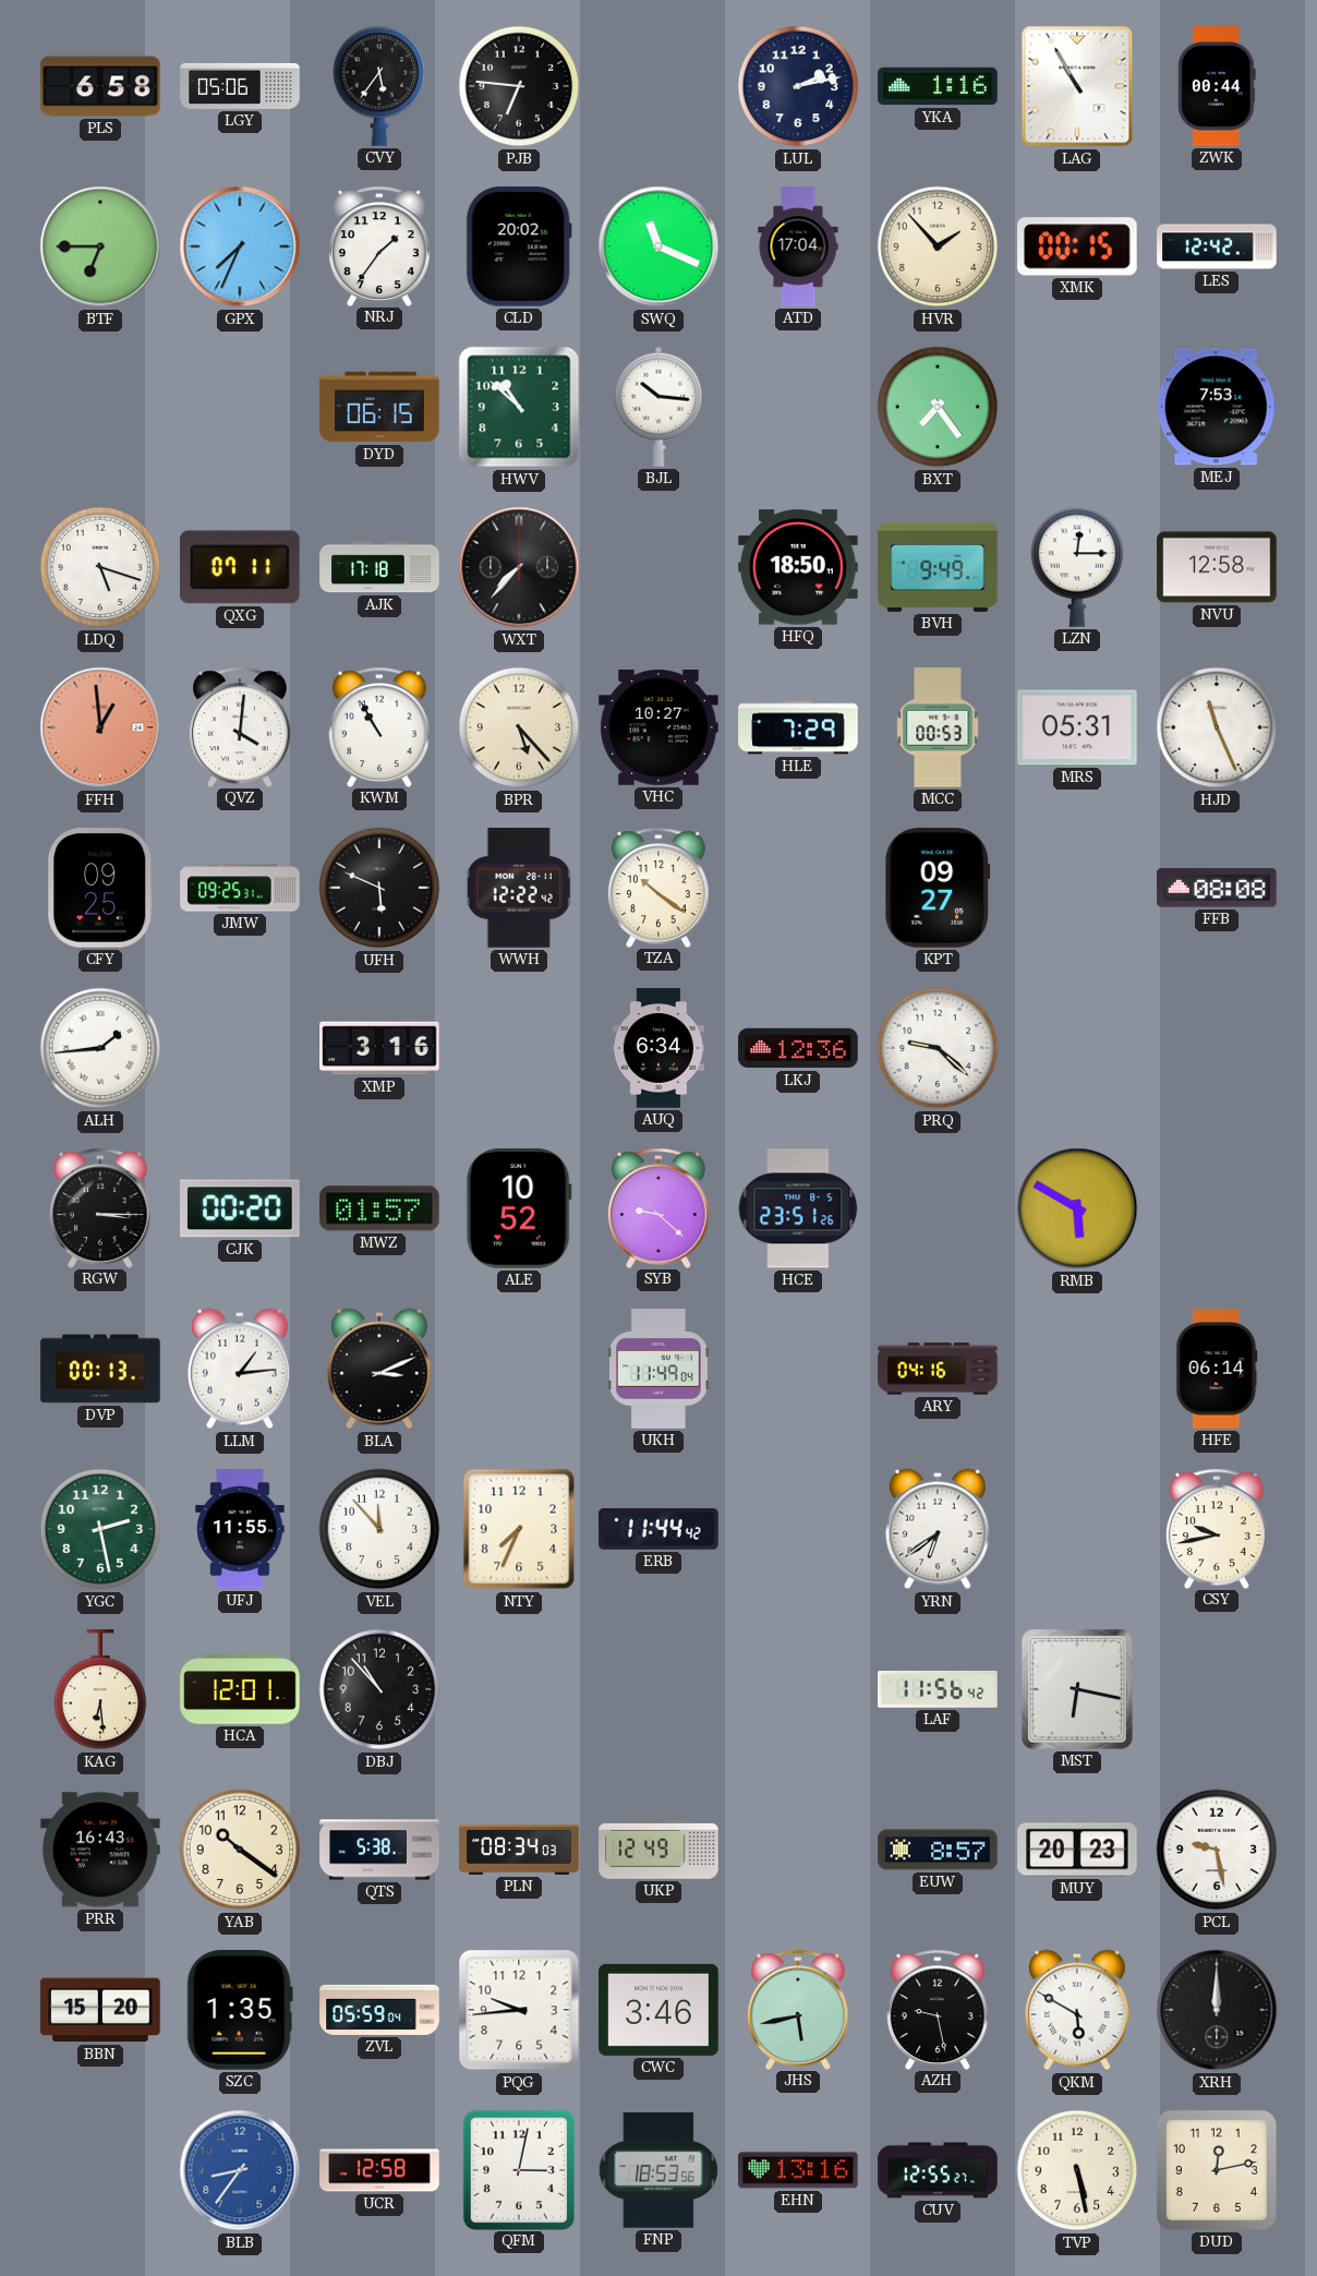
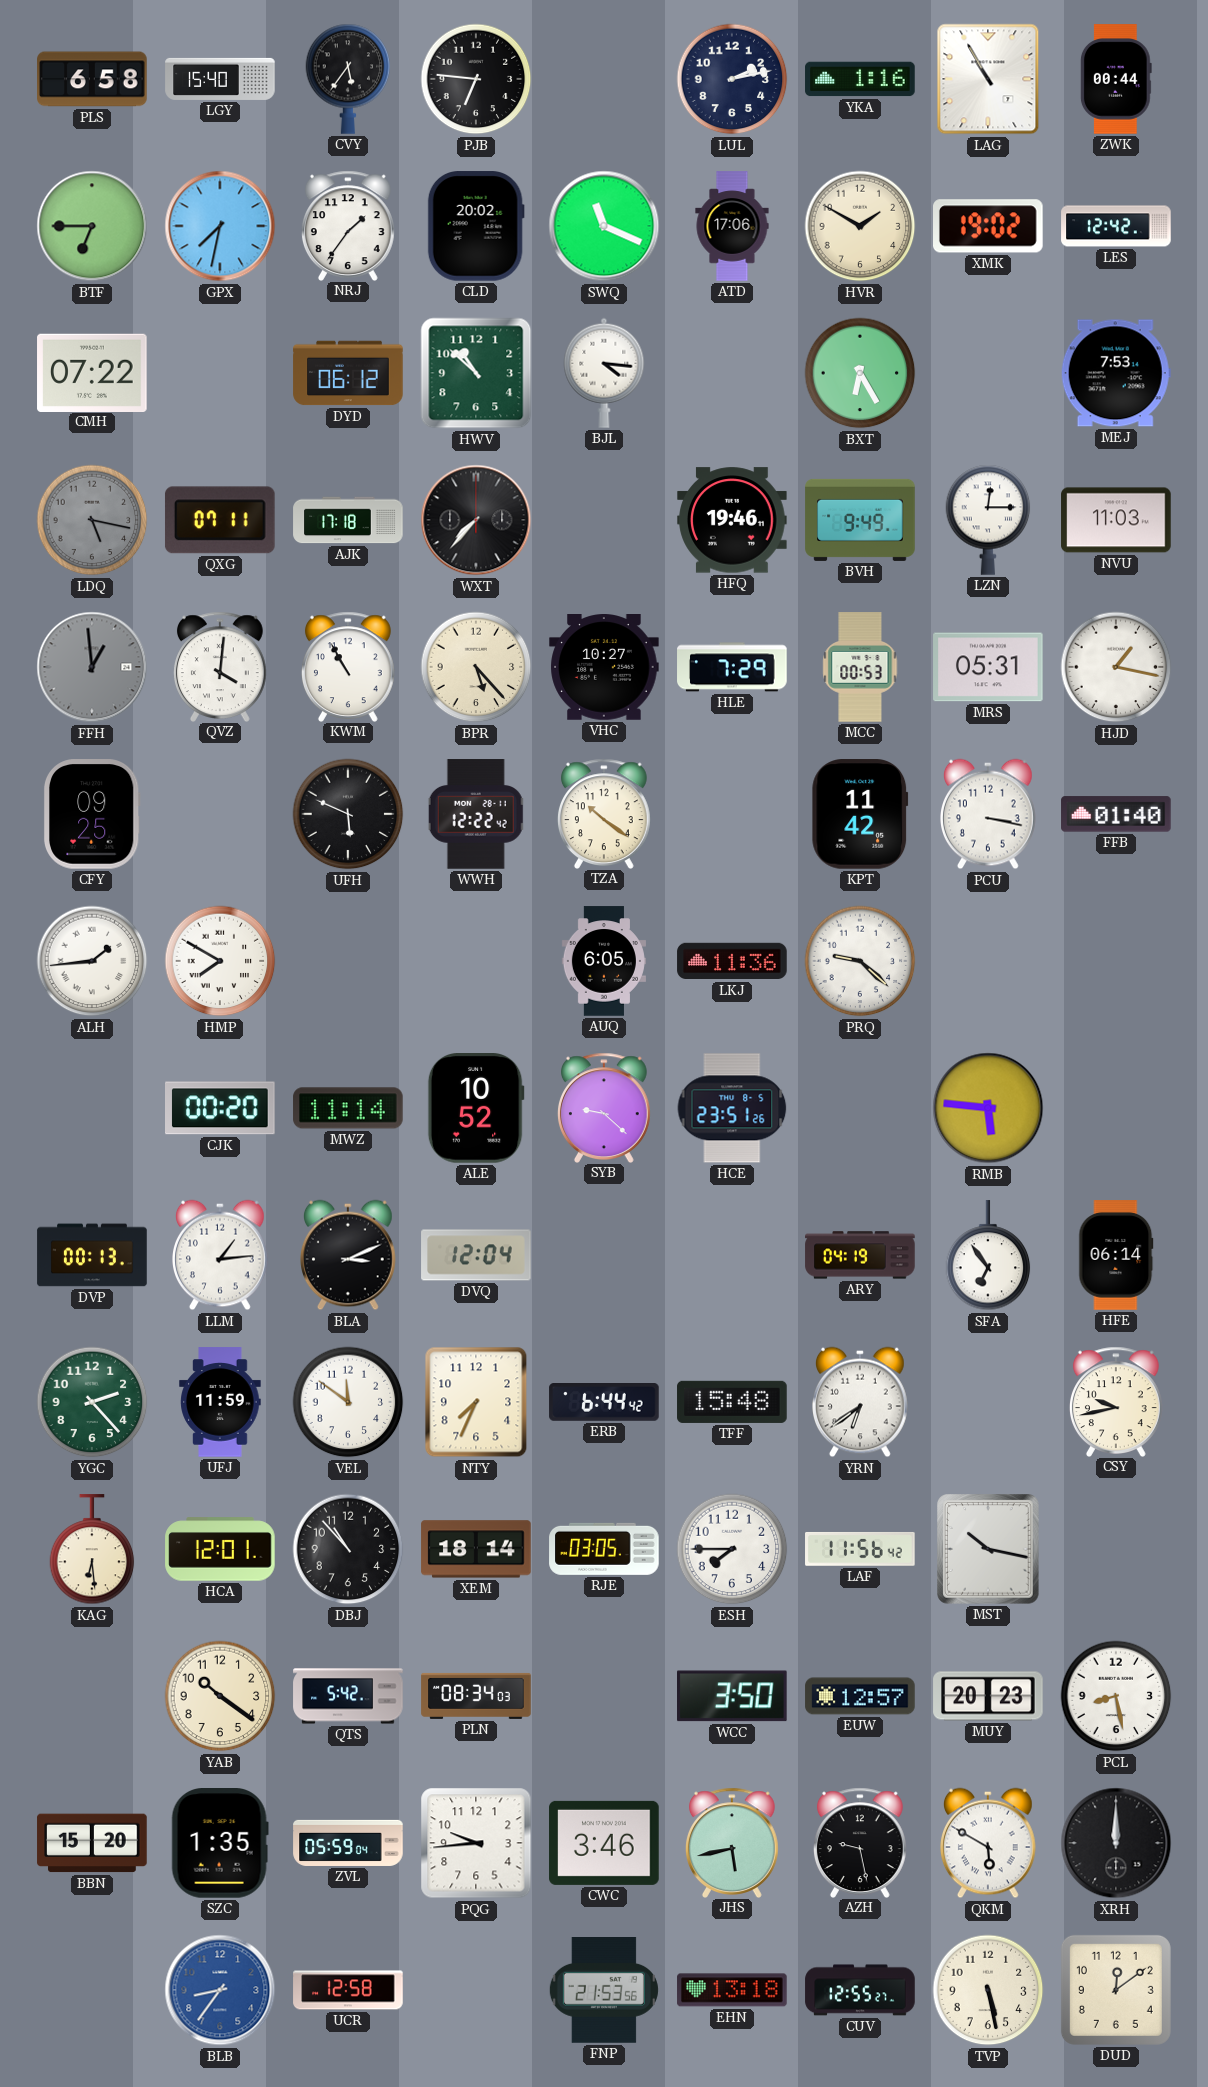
LGY: 05:06 -> 15:40 (220, 79)
GPX: 7:34 -> 7:32 (220, 226)
ATD: 17:04 -> 17:06 (732, 226)
HVR: 1:53 -> 1:50 (860, 226)
XMK: 00:15 -> 19:02 (989, 226)
CMH: none -> 07:22 (92, 372)
DYD: 06:15 -> 06:12 (348, 373)
BJL: 10:16 -> 4:16 (604, 373)
BXT: 7:24 -> 6:25 (860, 373)
LDQ: 5:18 -> 5:17 (92, 520)
LDQ dial: white -> grey (92, 520)
HFQ: 18:50 -> 19:46 (732, 520)
NVU: 12:58 -> 11:03 (1116, 520)
FFH dial: salmon -> grey (92, 667)
HJD: 11:26 -> 1:17 (1116, 667)
JMW: 09:25 -> none (240, 888)
KPT: 09:27 -> 11:42 (860, 814)
PCU: none -> 3:17 (989, 814)
FFB: 08:08 -> 01:40 (1116, 814)
HMP: none -> 7:50 (220, 961)
XMP: 3:16 -> none (379, 1048)
AUQ: 6:34 -> 6:05 (604, 961)
LKJ: 12:36 -> 11:36 (732, 961)
RGW: 3:15 -> none (100, 1207)
MWZ: 01:57 -> 11:14 (348, 1108)
RMB: 5:50 -> 5:46 (988, 1108)
DVQ: none -> 12:04 (476, 1255)
UKH: 11:49 -> none (659, 1369)
ARY: 04:16 -> 04:19 (860, 1255)
SFA: none -> 6:54 (988, 1256)
YGC: 2:28 -> 2:23 (92, 1402)
UFJ: 11:55 -> 11:59 (220, 1402)
VEL: 11:53 -> 11:51 (348, 1402)
ERB: 11:44 -> 6:44 (604, 1403)
TFF: none -> 15:48 (732, 1402)
XEM: none -> 18:14 (476, 1549)
RJE: none -> 03:05 (604, 1549)
ESH: none -> 7:45 (732, 1549)
MST: 6:17 -> 10:17 (989, 1549)
PRR: 16:43 -> none (100, 1850)
QTS: 5:38 -> 5:42 (348, 1696)
UKP: 12:49 -> none (659, 1850)
WCC: none -> 3:50 (733, 1696)
EUW: 8:57 -> 12:57 (860, 1696)
PCL: 9:28 -> 8:28 (1116, 1696)
QFM: 3:02 -> none (518, 2169)
FNP: 18:53 -> 21:53 (604, 1990)
EHN: 13:16 -> 13:18 (732, 1990)
DUD: 12:13 -> 12:09 (1116, 1990)
